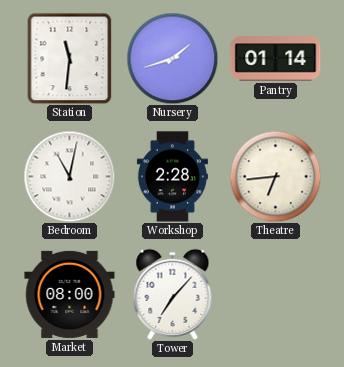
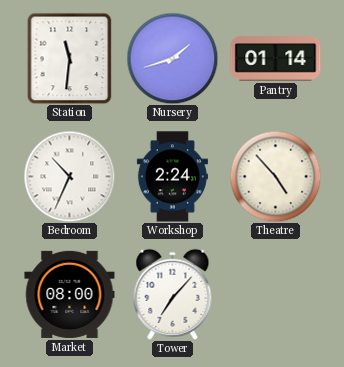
Bedroom: 11:02 -> 10:34 (69, 176)
Workshop: 2:28 -> 2:24 (172, 177)
Theatre: 6:44 -> 4:53 (275, 176)
